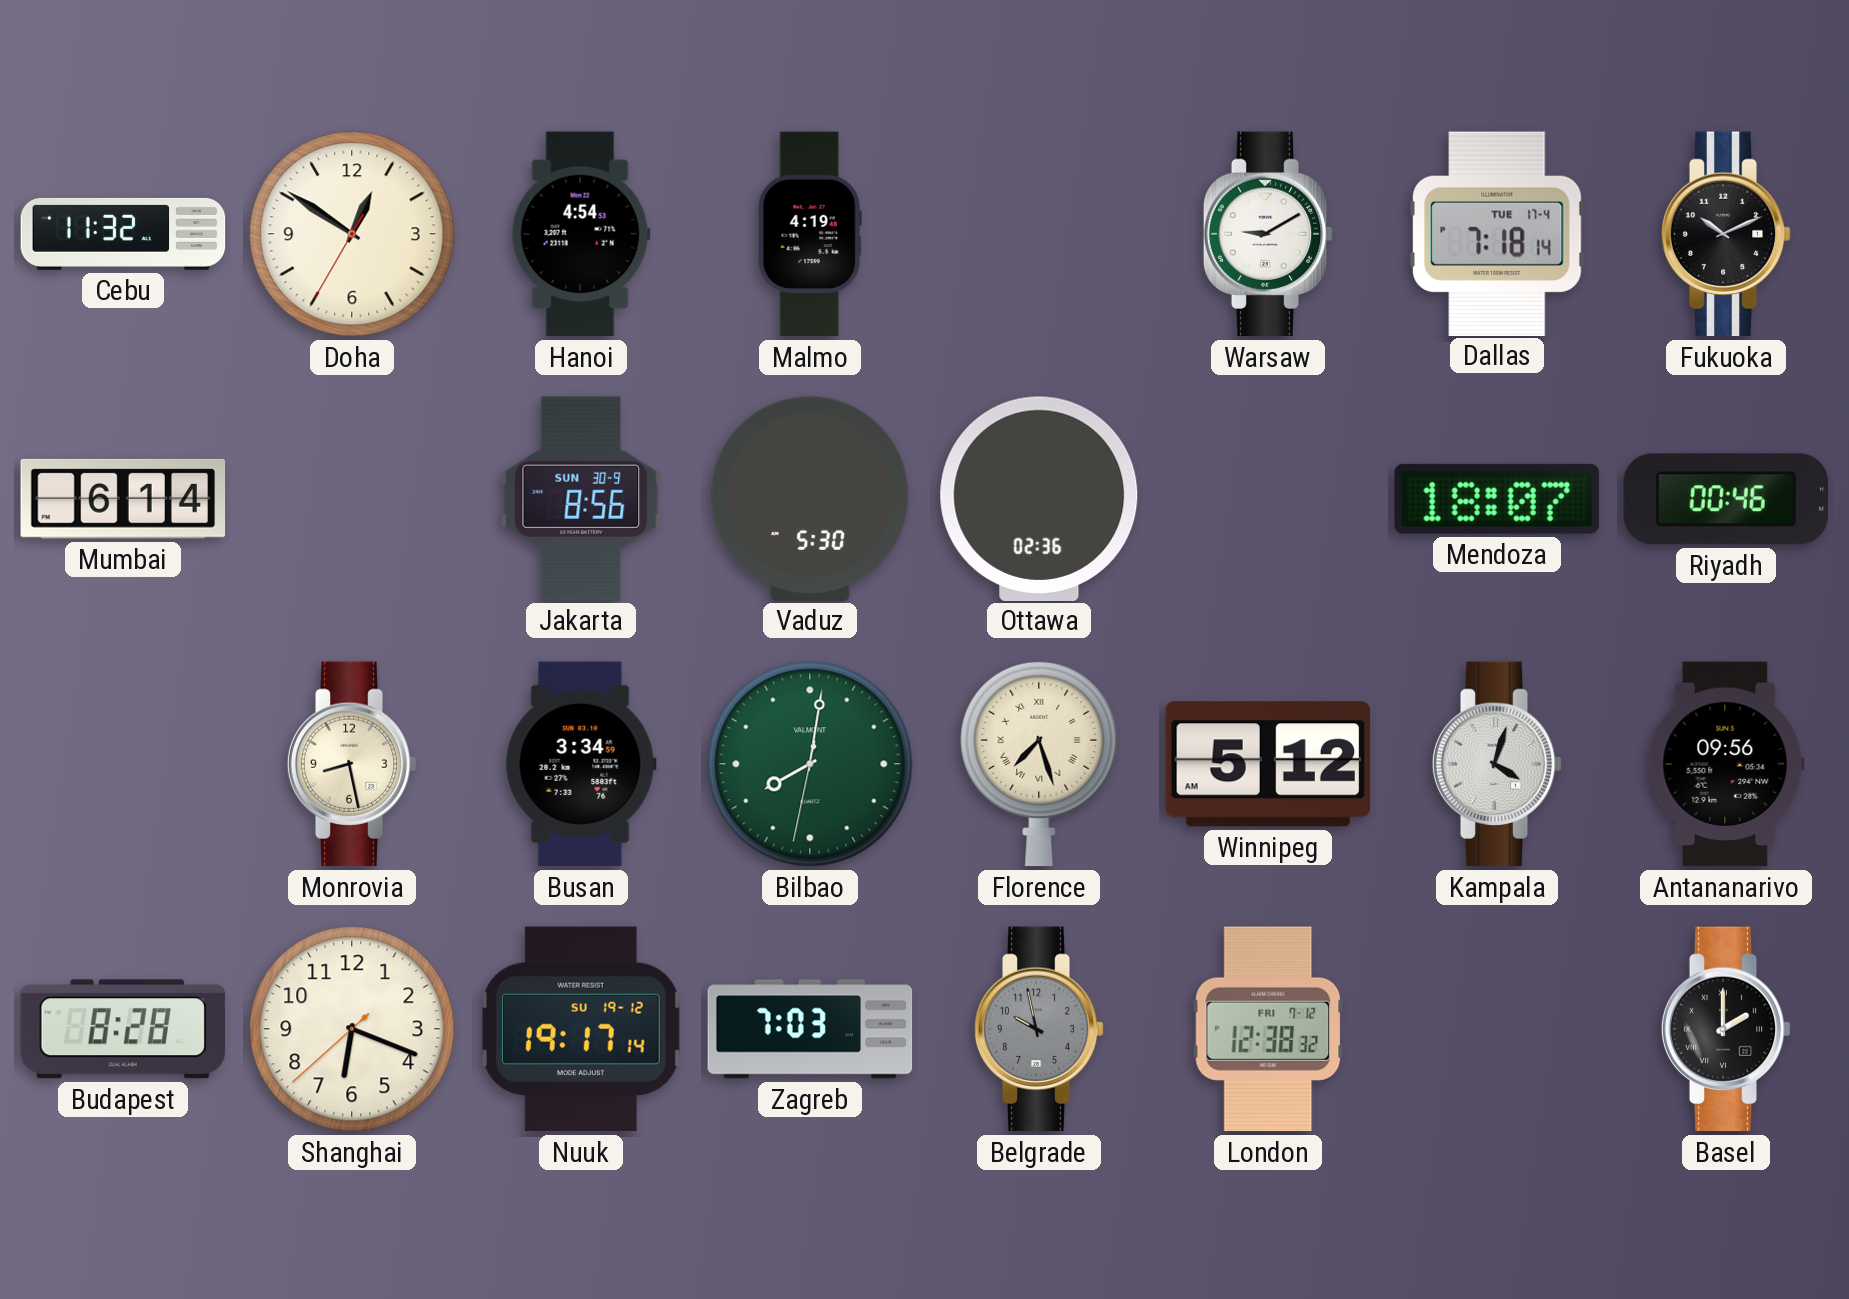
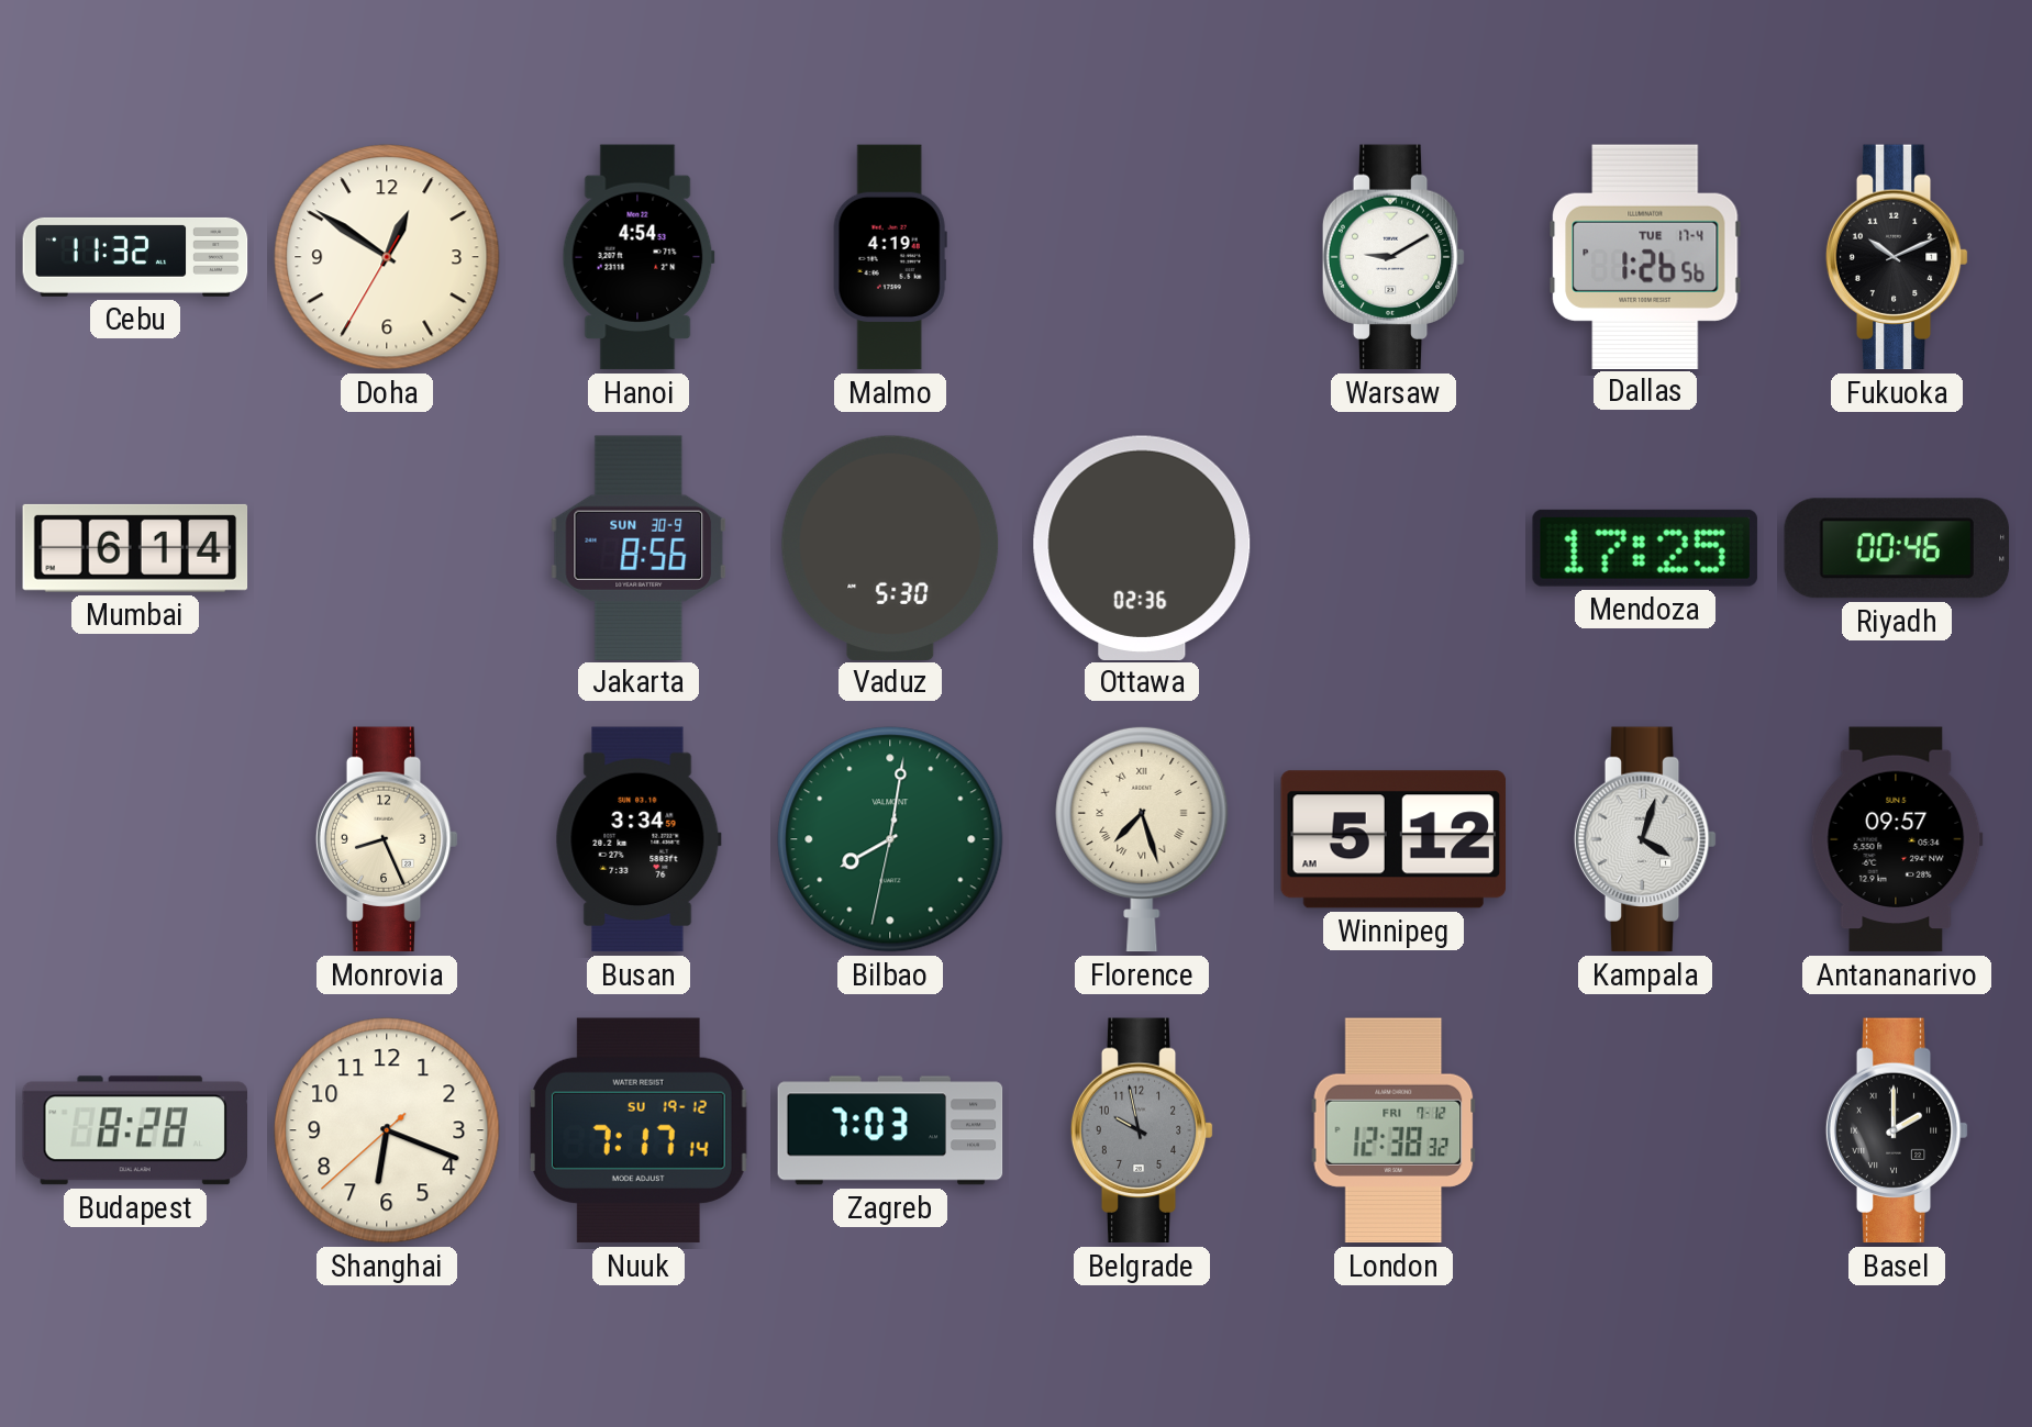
Dallas: 7:18 -> 1:26 (1645, 256)
Mendoza: 18:07 -> 17:25 (1645, 548)
Monrovia: 8:28 -> 8:26 (387, 839)
Antananarivo: 09:56 -> 09:57 (1897, 839)
Nuuk: 19:17 -> 7:17 (639, 1130)
